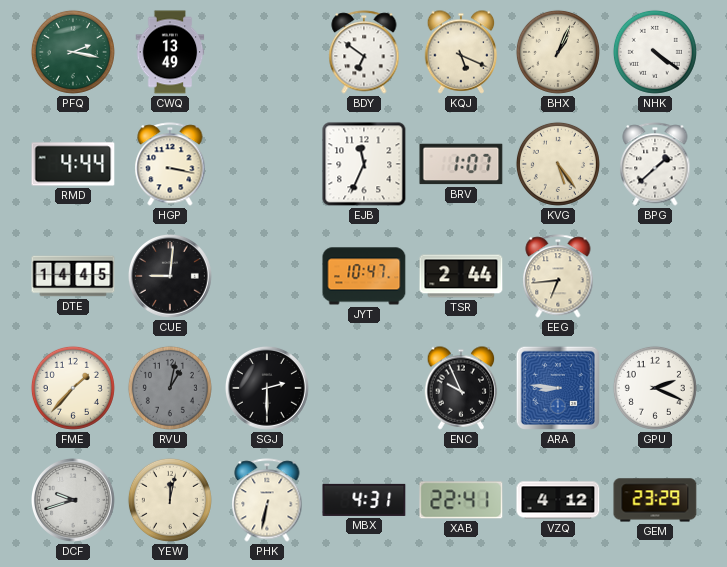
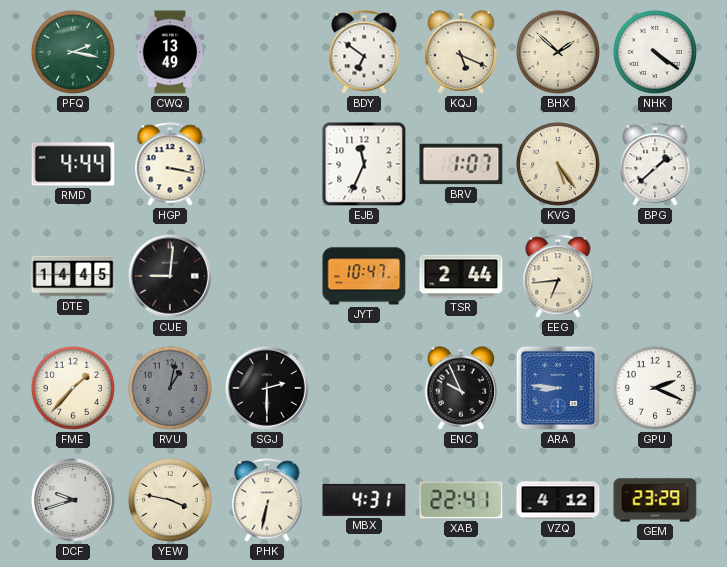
BHX: 1:04 -> 1:52 (558, 52)
YEW: 12:02 -> 3:47 (170, 500)
